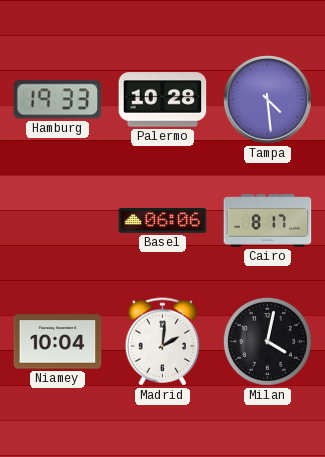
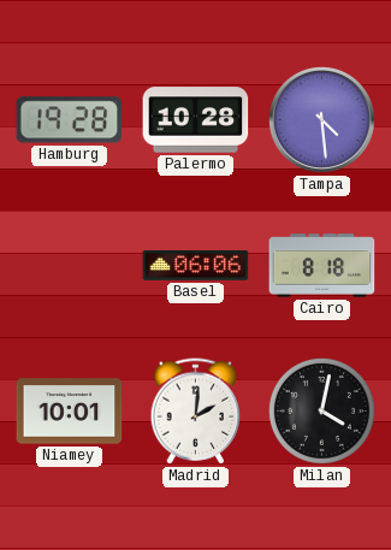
Hamburg: 19:33 -> 19:28 (70, 120)
Cairo: 8:17 -> 8:18 (322, 266)
Niamey: 10:04 -> 10:01 (70, 412)
